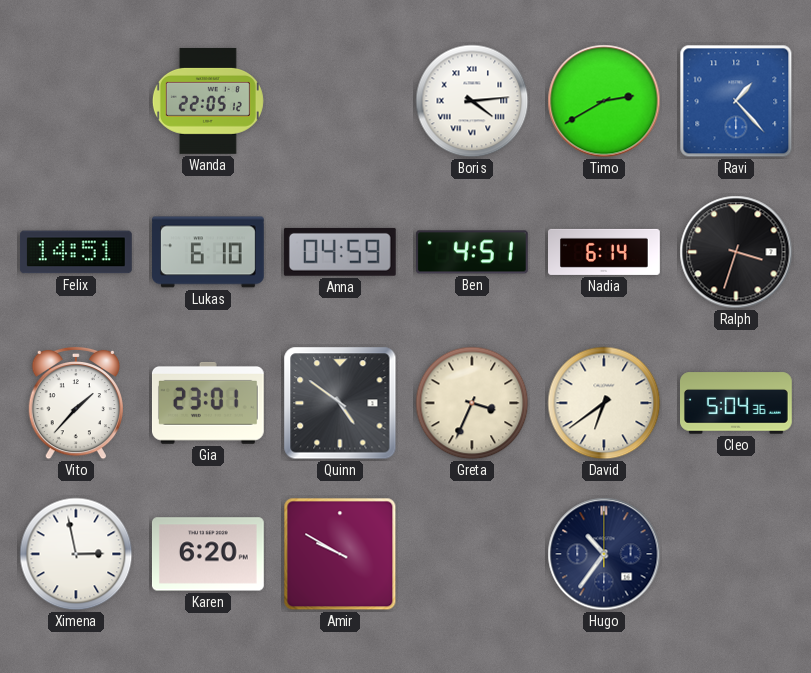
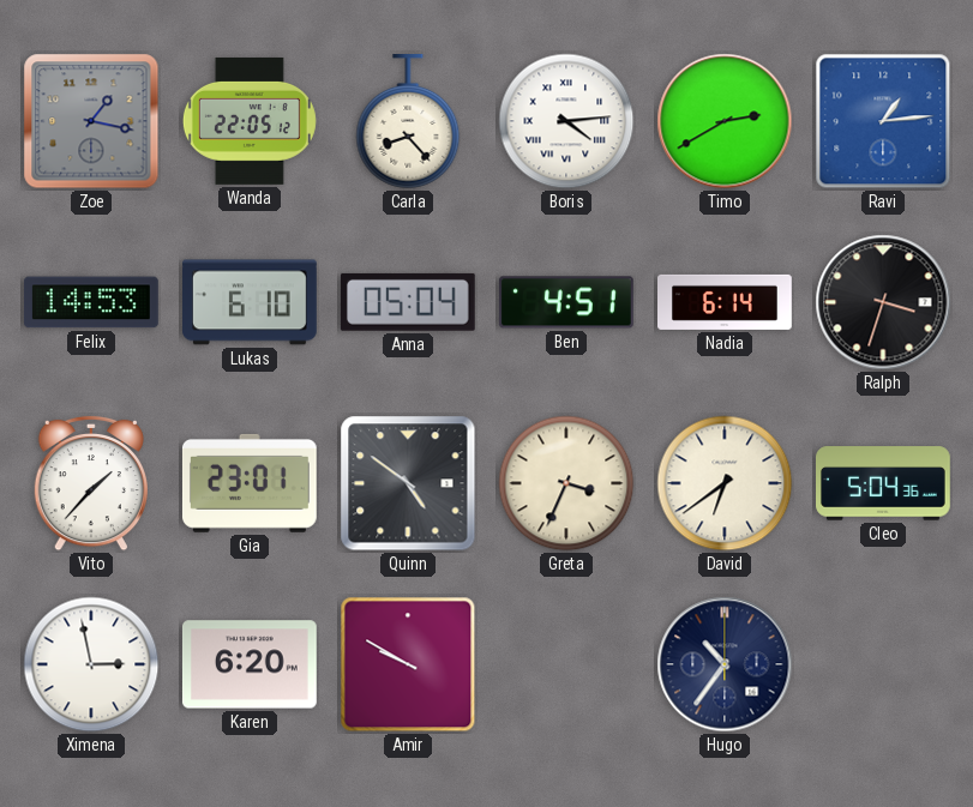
Zoe: none -> 1:17 (91, 121)
Carla: none -> 8:23 (408, 122)
Ravi: 1:23 -> 1:14 (883, 121)
Felix: 14:51 -> 14:53 (91, 302)
Anna: 04:59 -> 05:04 (408, 302)
